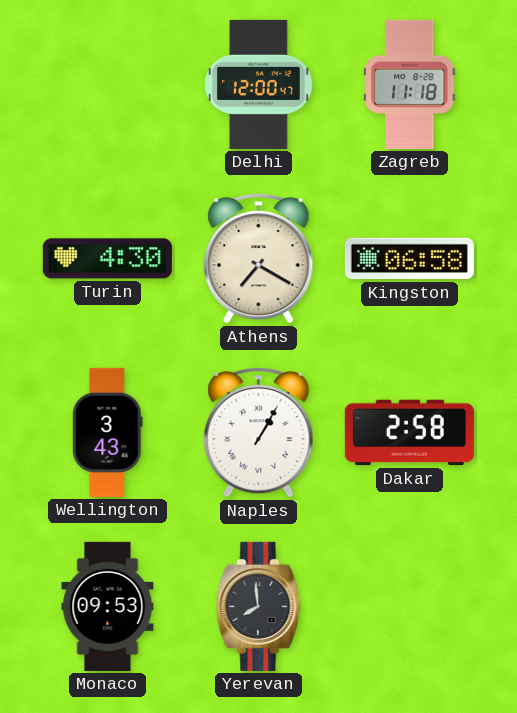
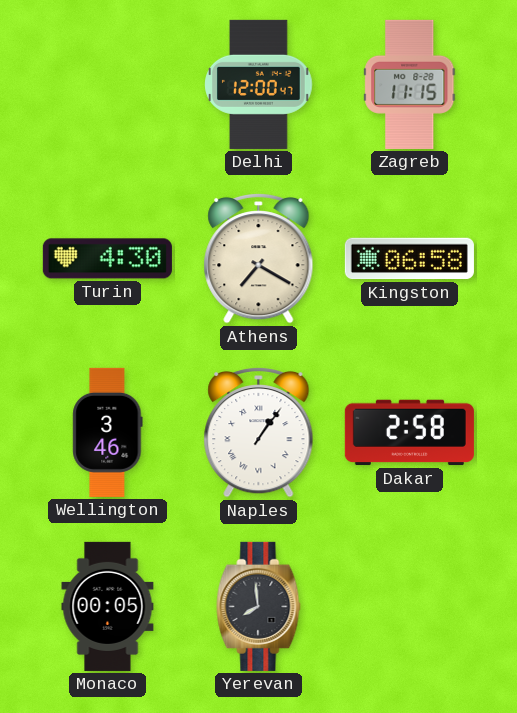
Zagreb: 11:18 -> 11:15 (410, 84)
Wellington: 3:43 -> 3:46 (108, 432)
Naples: 1:05 -> 1:06 (259, 432)
Monaco: 09:53 -> 00:05 (108, 606)
